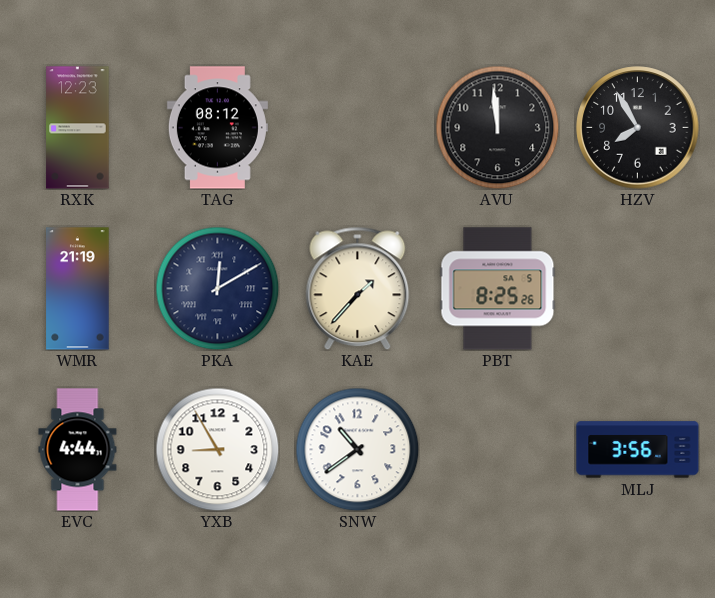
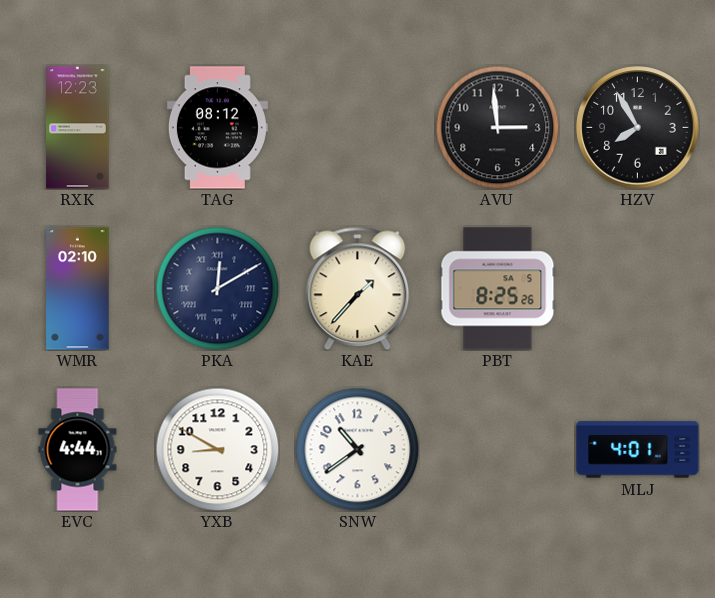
AVU: 11:59 -> 2:59 (497, 127)
WMR: 21:19 -> 02:10 (78, 289)
YXB: 8:55 -> 8:50 (217, 449)
MLJ: 3:56 -> 4:01 (638, 450)
